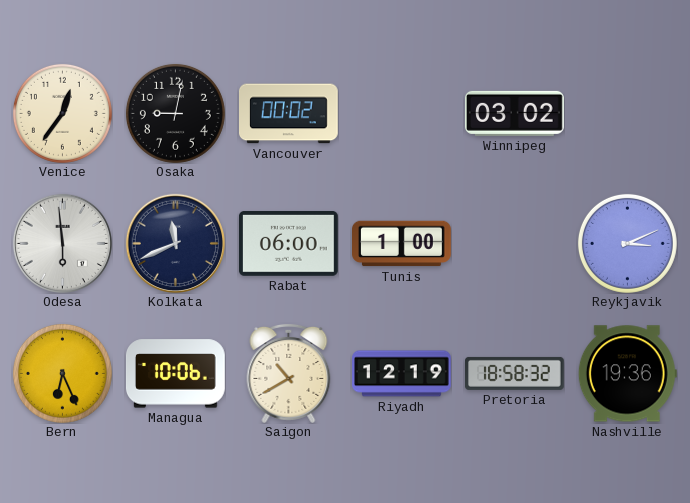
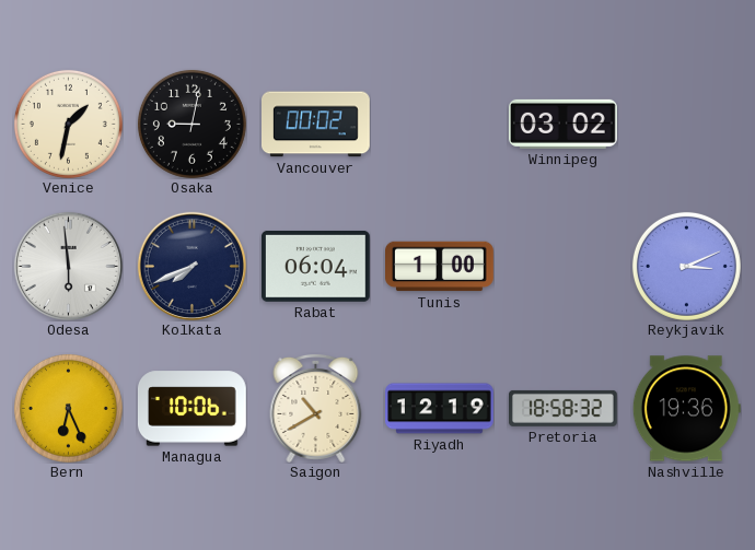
Venice: 12:36 -> 1:32 (68, 124)
Kolkata: 11:41 -> 7:41 (191, 266)
Rabat: 06:00 -> 06:04 (315, 266)
